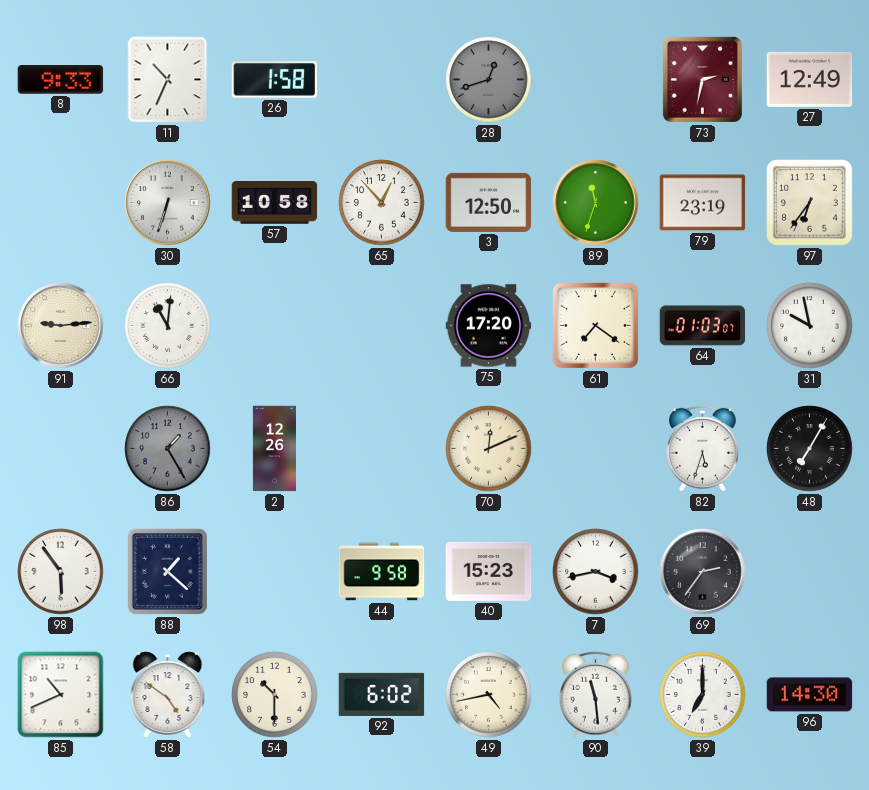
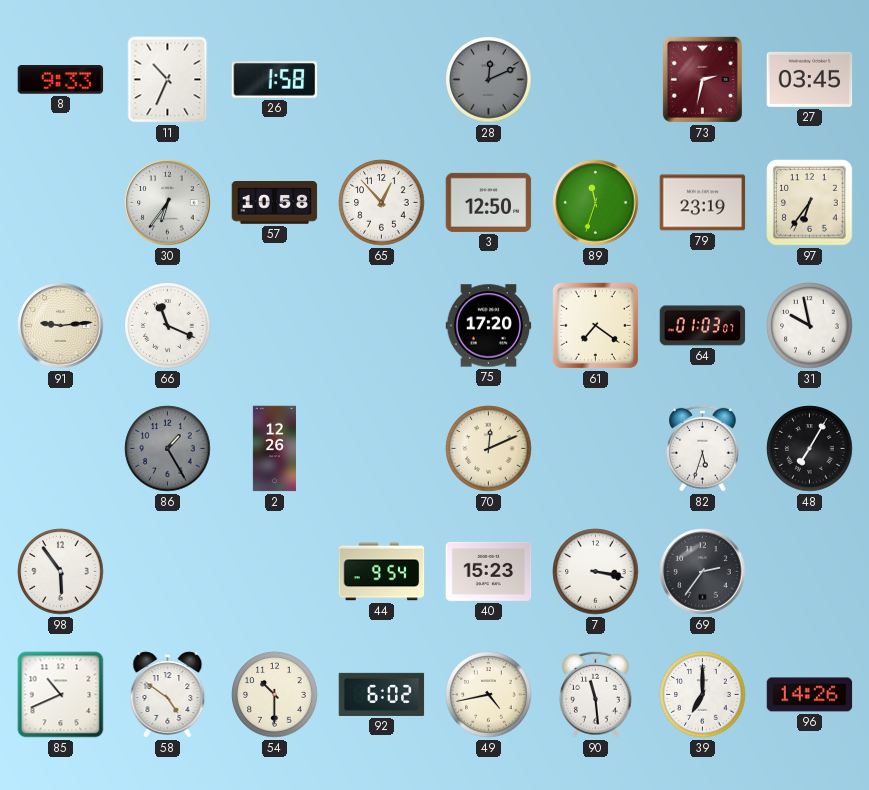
28: 12:42 -> 12:11 (489, 80)
27: 12:49 -> 03:45 (810, 79)
30: 6:33 -> 6:36 (168, 203)
66: 11:01 -> 11:19 (168, 326)
88: 1:22 -> none (167, 571)
44: 9:58 -> 9:54 (382, 572)
7: 3:43 -> 3:17 (596, 572)
96: 14:30 -> 14:26 (810, 695)
